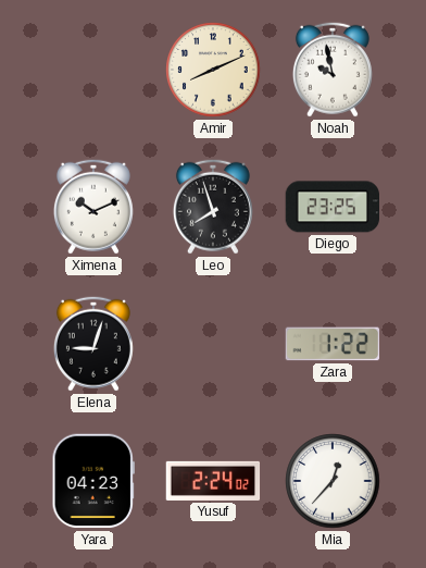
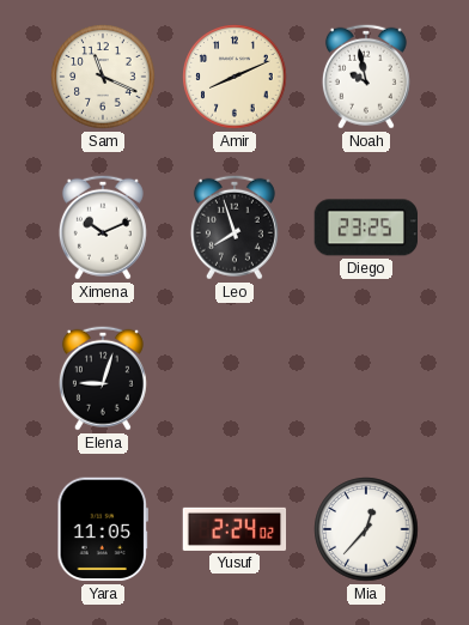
Sam: none -> 11:19 (103, 77)
Zara: 1:22 -> none (333, 344)
Yara: 04:23 -> 11:05 (103, 529)
